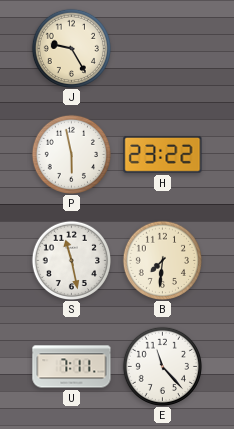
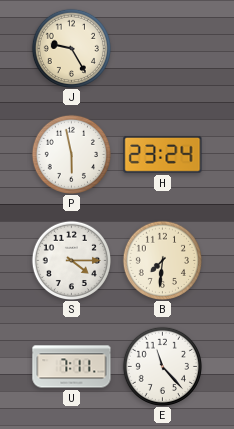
H: 23:22 -> 23:24 (163, 154)
S: 11:28 -> 4:15 (71, 260)
